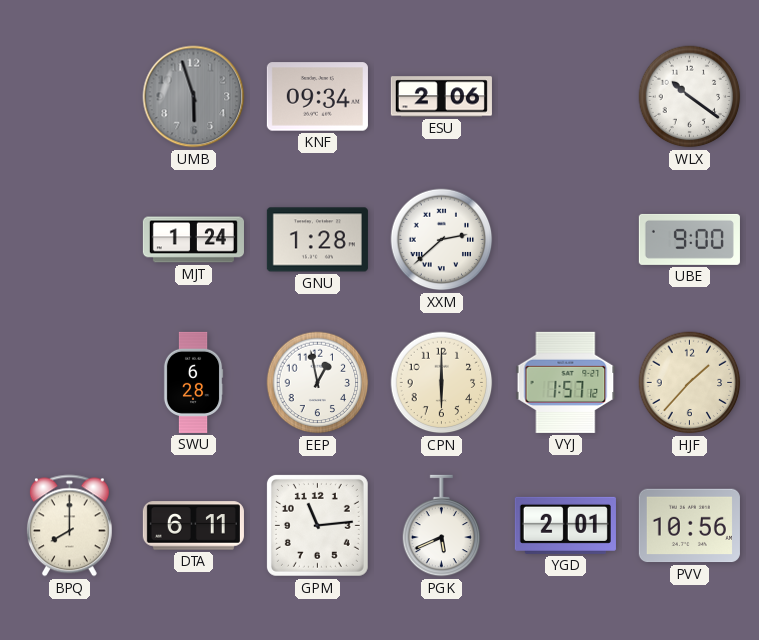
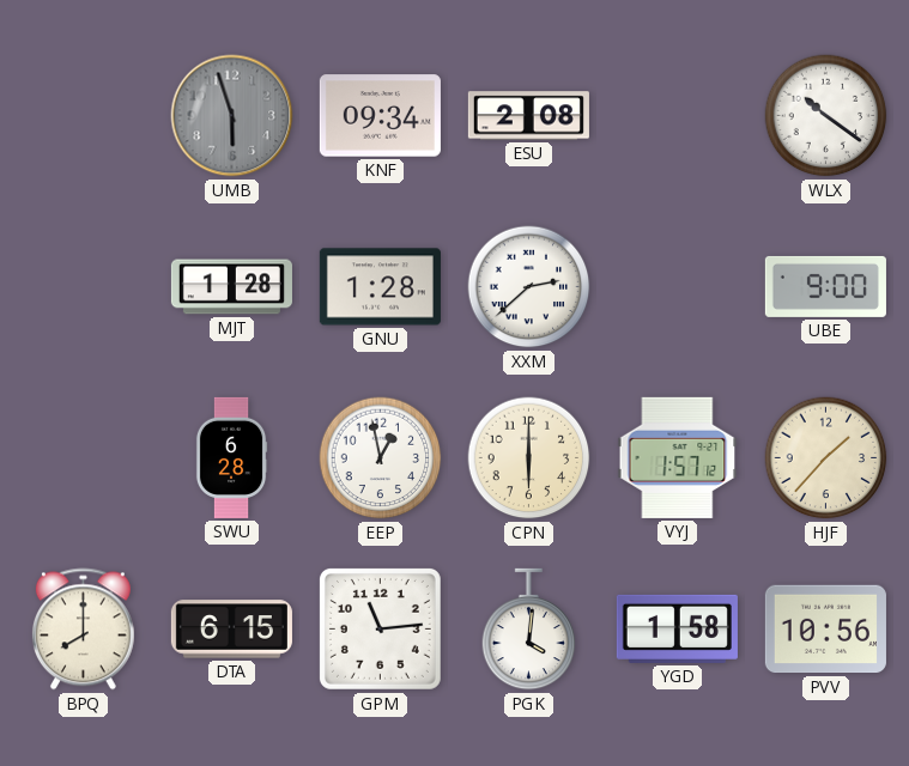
ESU: 2:06 -> 2:08 (528, 116)
MJT: 1:24 -> 1:28 (231, 287)
DTA: 6:11 -> 6:15 (231, 630)
PGK: 5:41 -> 4:01 (529, 630)
YGD: 2:01 -> 1:58 (677, 628)
